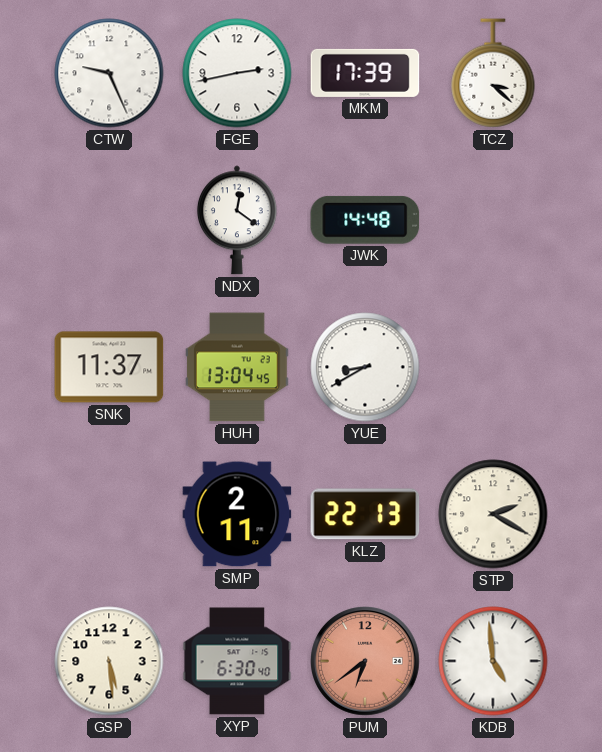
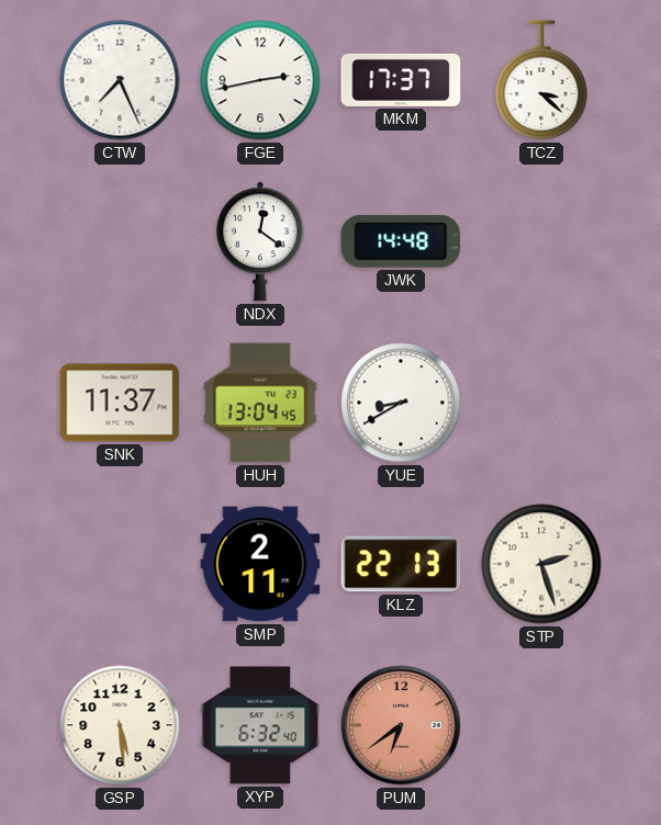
CTW: 9:26 -> 7:26 (120, 80)
MKM: 17:39 -> 17:37 (401, 80)
STP: 2:20 -> 2:27 (541, 564)
XYP: 6:30 -> 6:32 (260, 725)
KDB: 4:59 -> none (493, 661)
